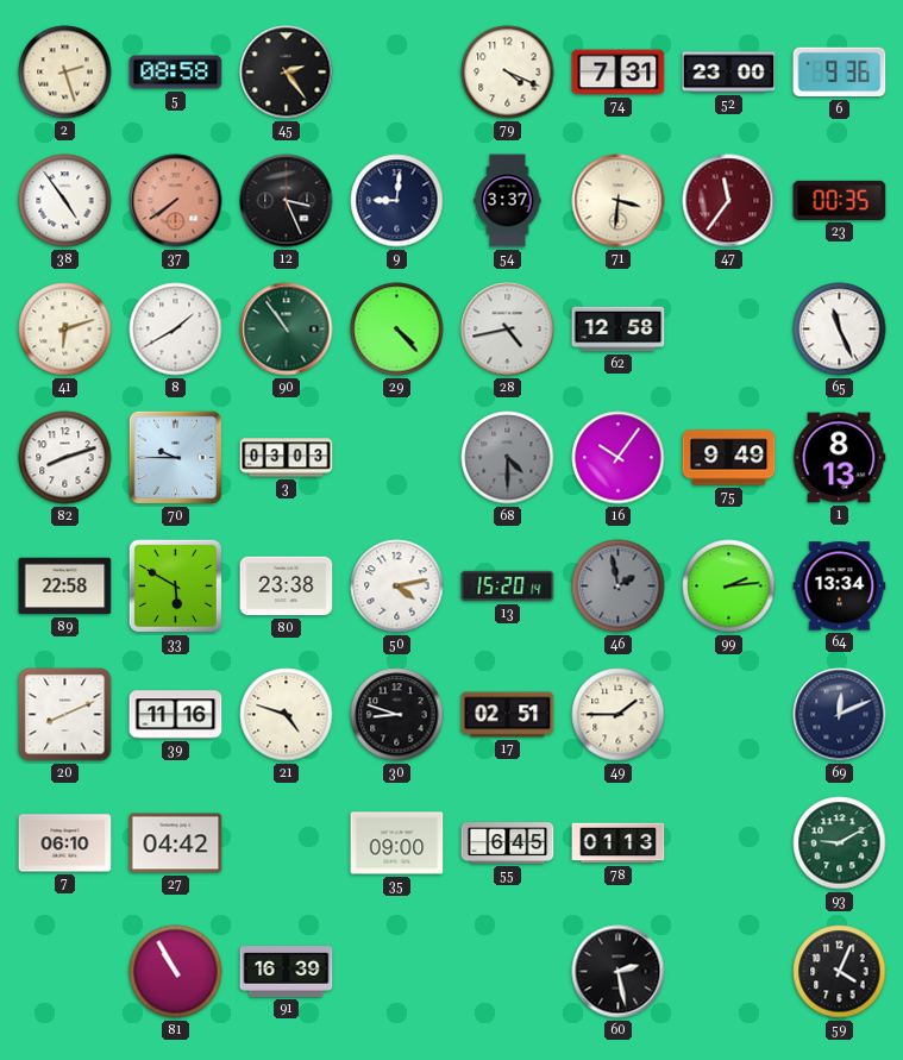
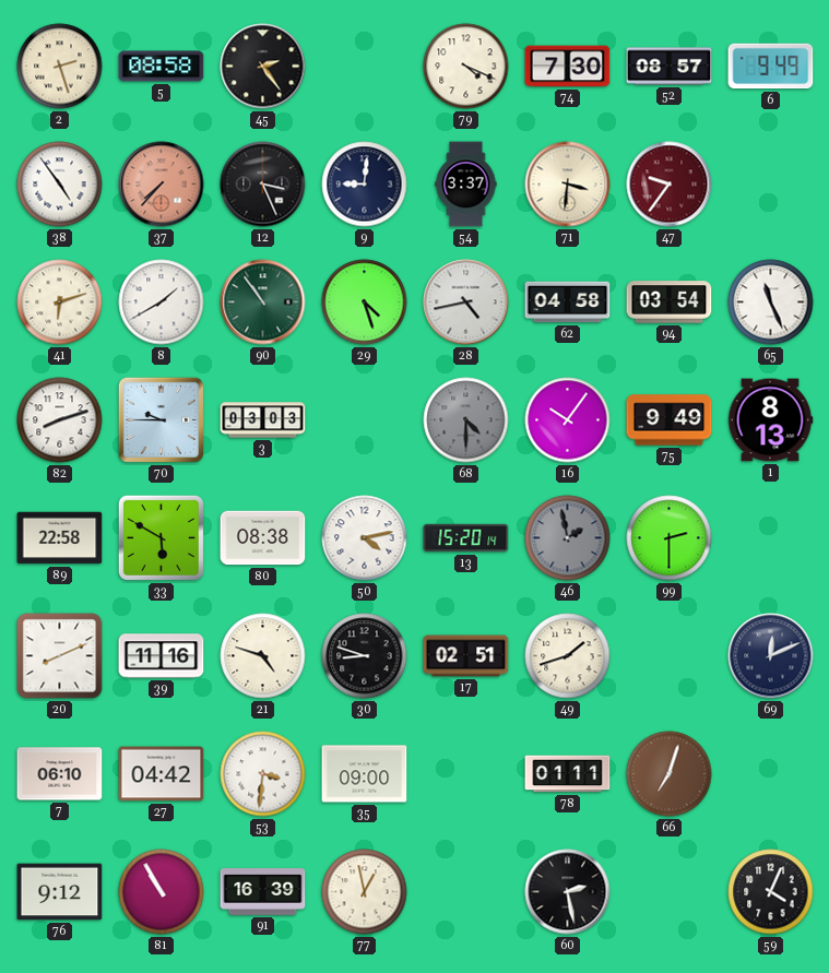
74: 7:31 -> 7:30 (568, 67)
52: 23:00 -> 08:57 (670, 67)
6: 9:36 -> 9:49 (771, 67)
37: 7:39 -> 7:37 (162, 185)
47: 11:36 -> 9:36 (670, 185)
23: 00:35 -> none (840, 200)
29: 4:23 -> 4:27 (365, 302)
62: 12:58 -> 04:58 (568, 302)
94: none -> 03:54 (670, 302)
80: 23:38 -> 08:38 (263, 538)
99: 2:14 -> 2:30 (670, 538)
64: 13:34 -> none (840, 587)
49: 1:45 -> 1:42 (568, 656)
53: none -> 3:31 (263, 774)
55: 6:45 -> none (508, 843)
78: 01:13 -> 01:11 (568, 774)
66: none -> 7:03 (670, 774)
93: 9:10 -> none (840, 843)
76: none -> 9:12 (60, 892)
77: none -> 12:58 (365, 892)
